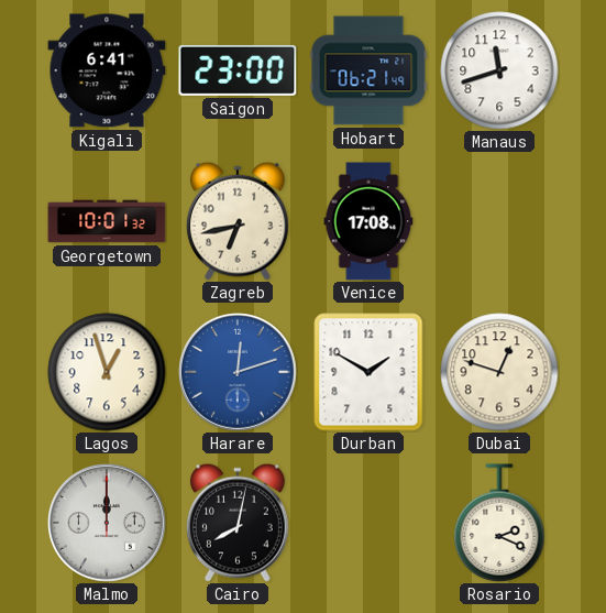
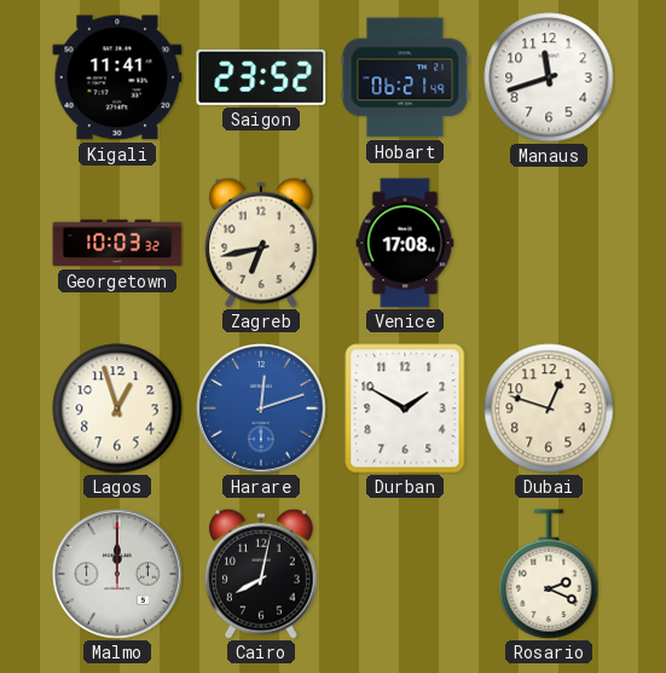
Kigali: 6:41 -> 11:41 (117, 77)
Saigon: 23:00 -> 23:52 (261, 77)
Georgetown: 10:01 -> 10:03 (117, 243)
